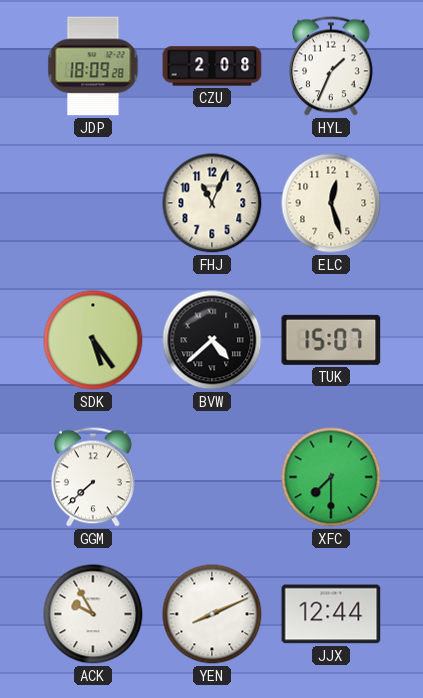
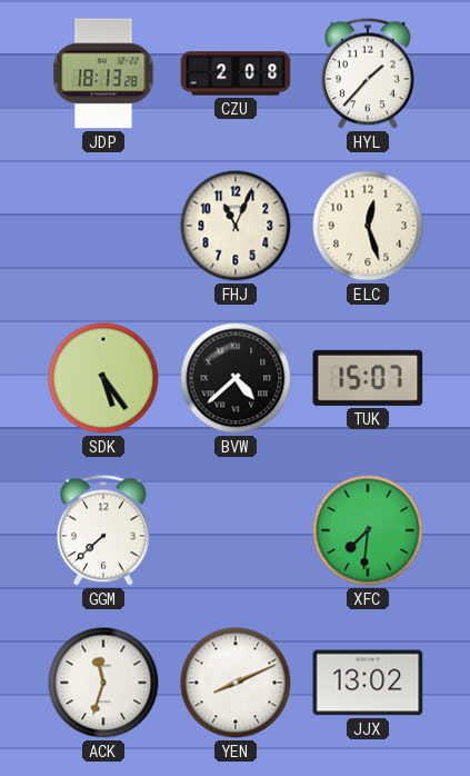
JDP: 18:09 -> 18:13 (103, 73)
HYL: 1:34 -> 1:37 (369, 73)
XFC: 7:30 -> 7:31 (368, 530)
ACK: 9:55 -> 11:33 (103, 683)
JJX: 12:44 -> 13:02 (368, 683)
